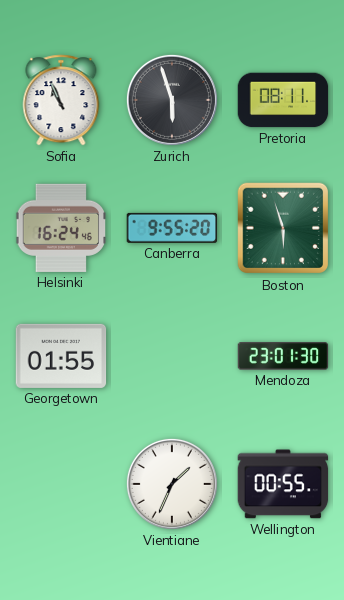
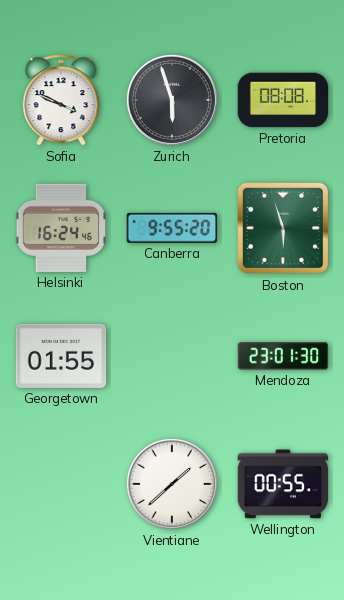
Sofia: 10:56 -> 3:49 (61, 100)
Pretoria: 08:11 -> 08:08 (283, 100)
Vientiane: 1:34 -> 1:38 (172, 484)
